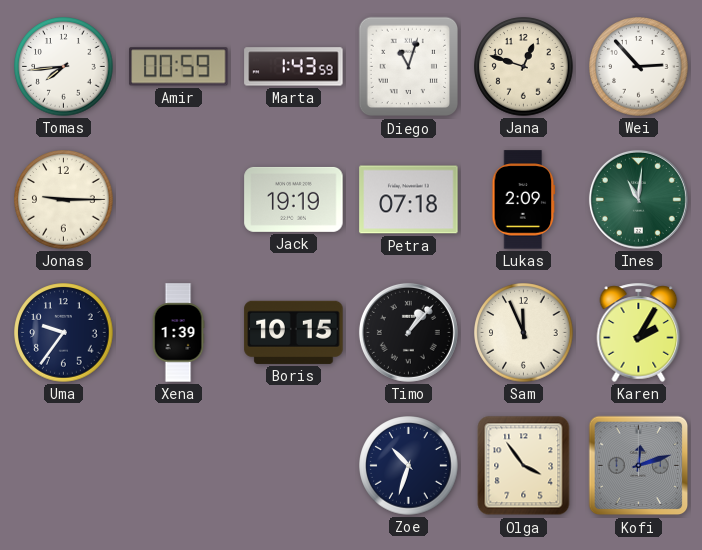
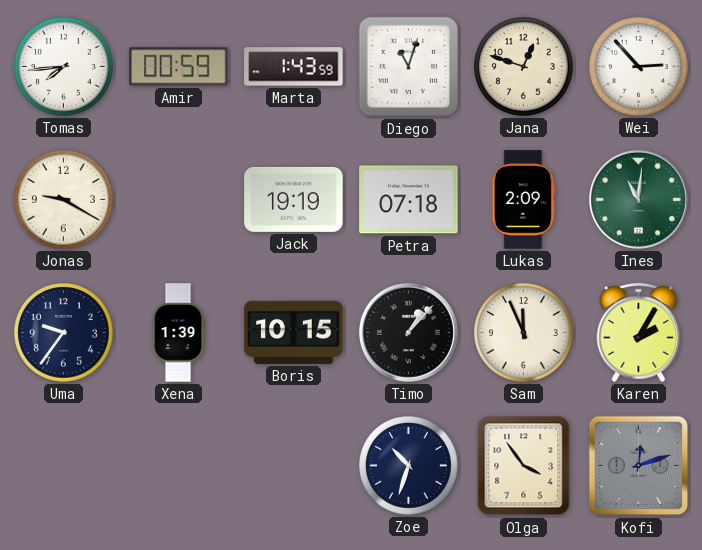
Jonas: 9:15 -> 9:20 (64, 200)
